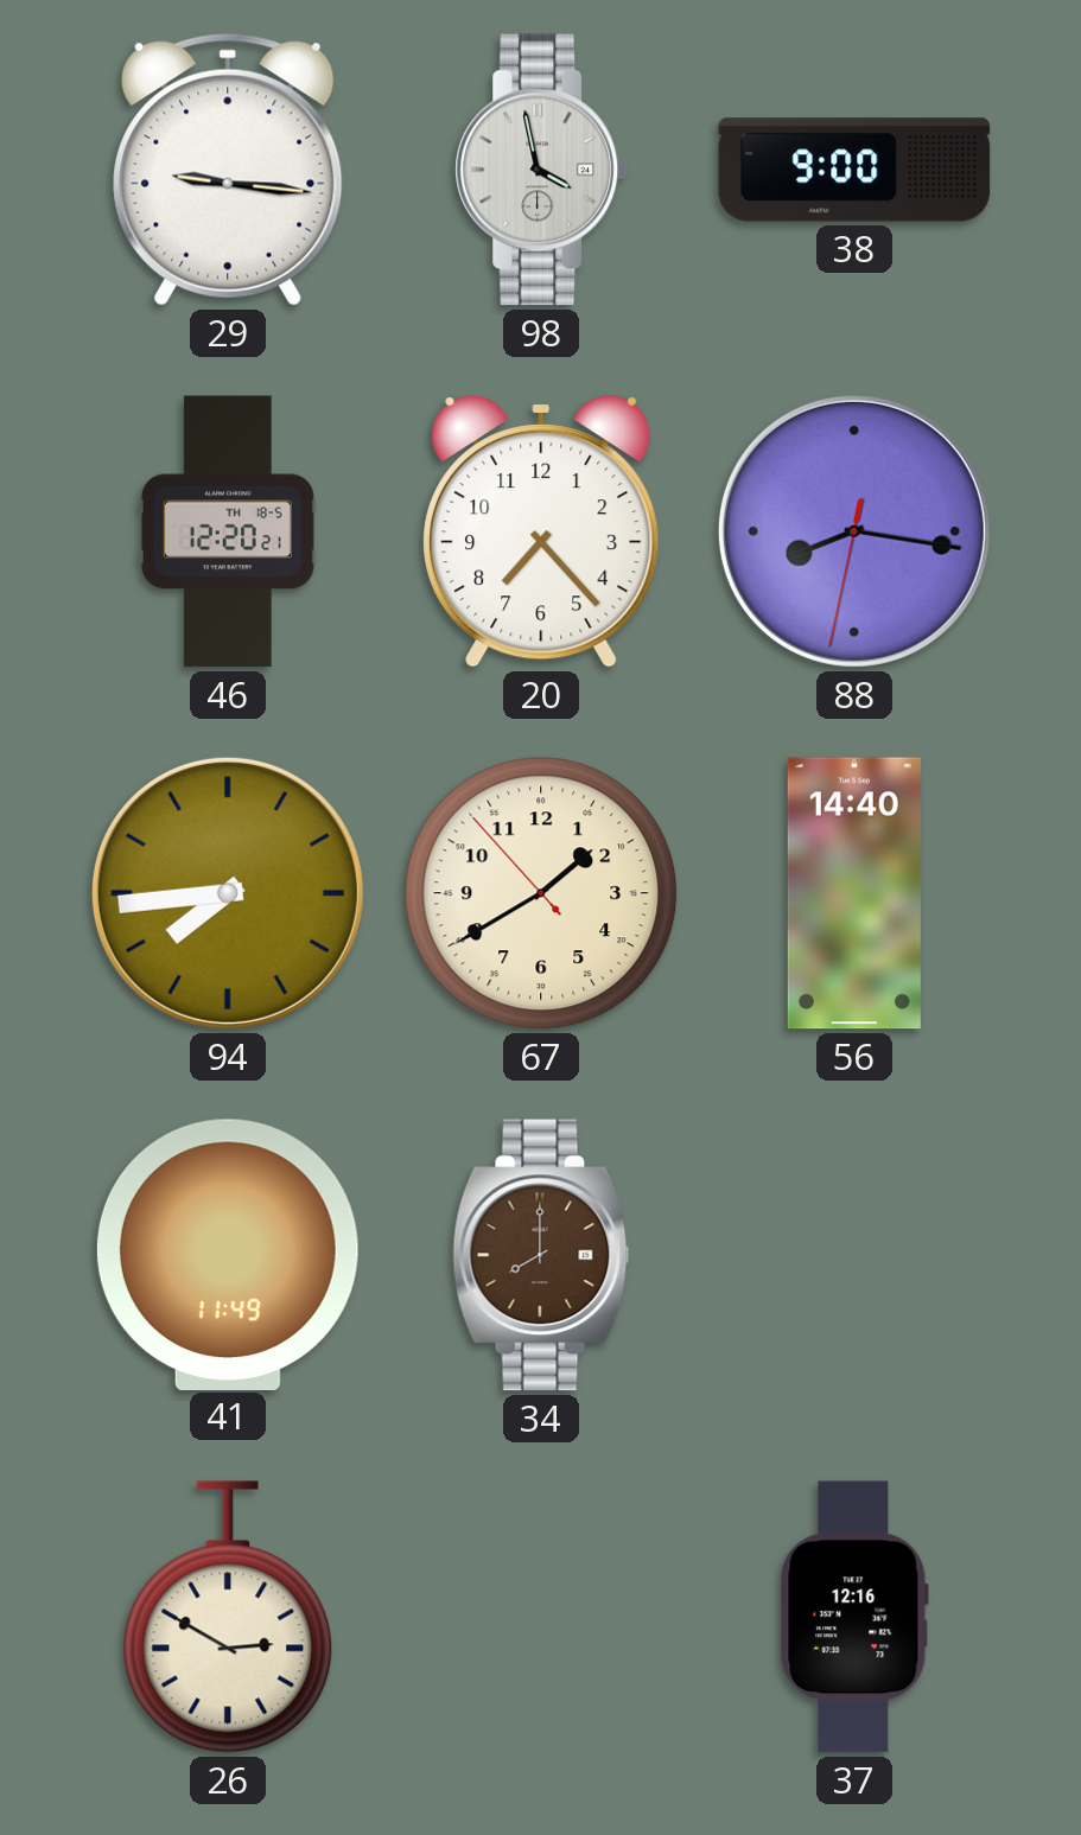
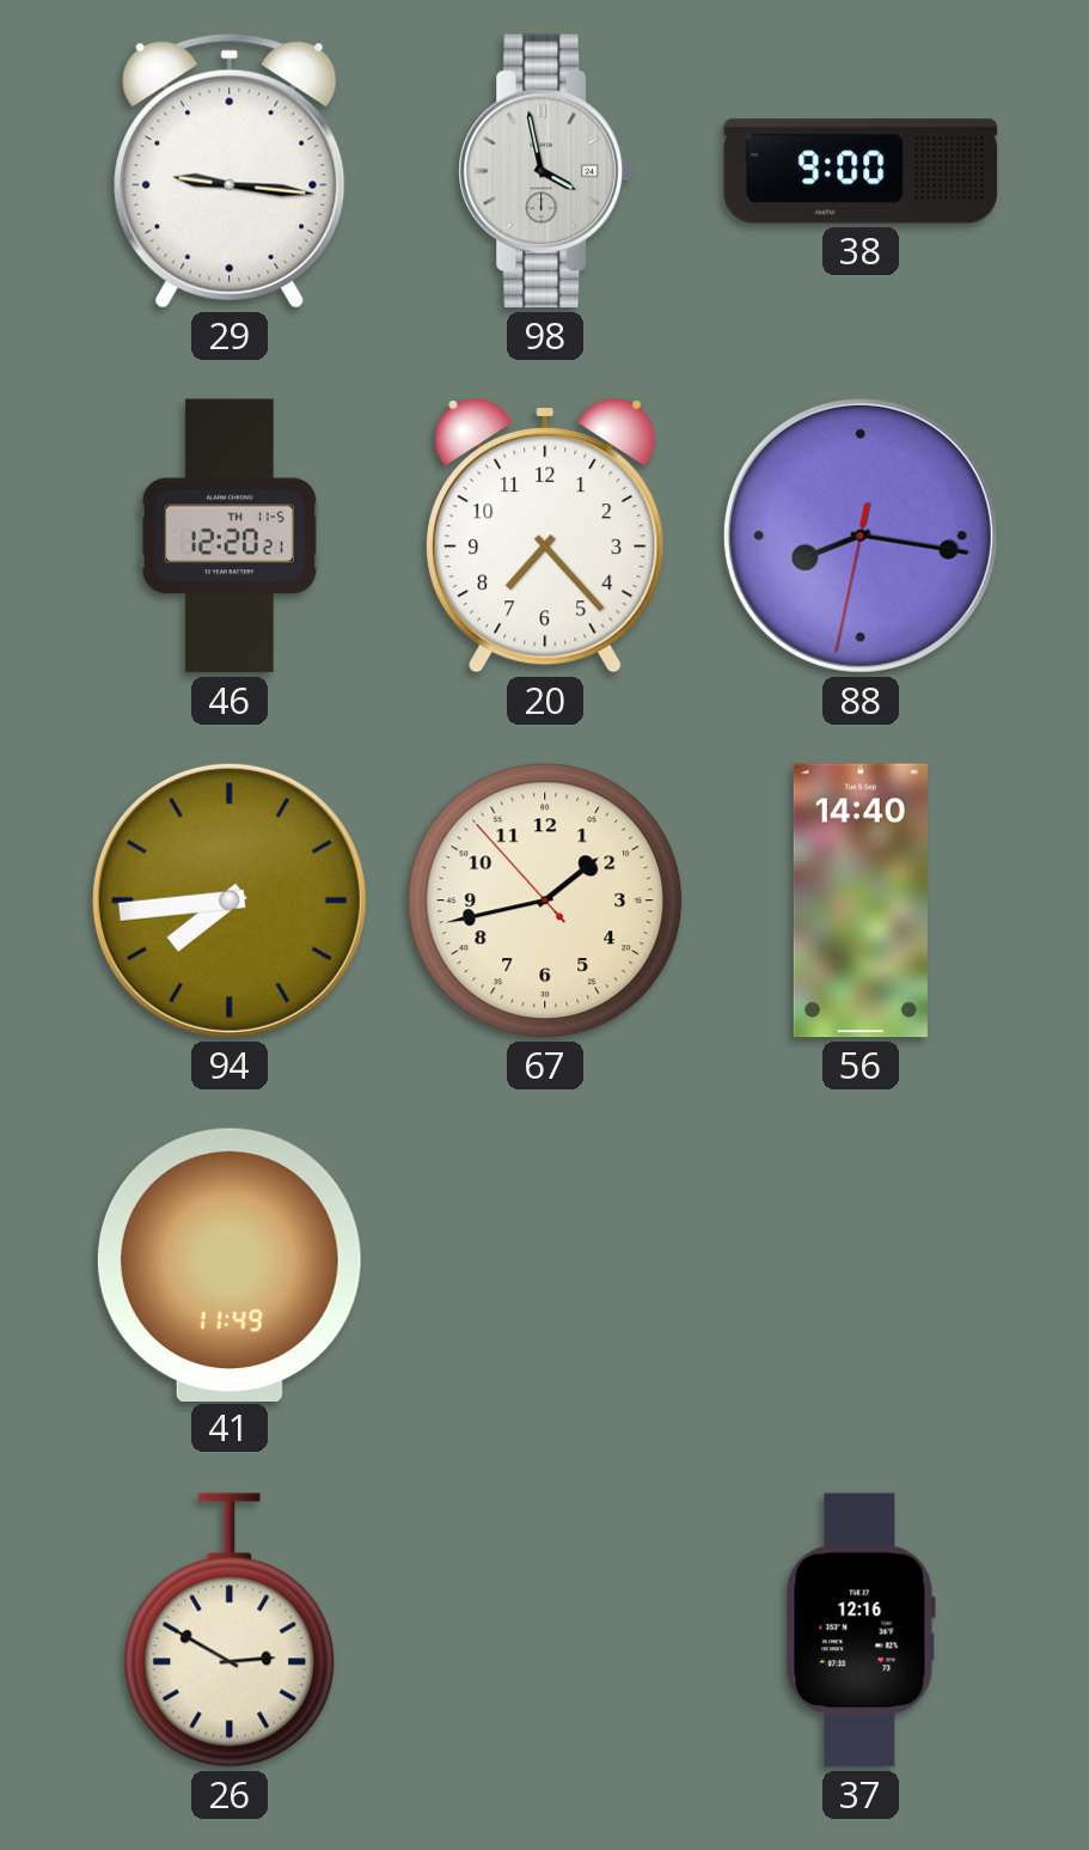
46 date: TH 18-5 -> TH 11-5 (230, 536)
67: 1:39 -> 1:42 (545, 900)
34: 8:00 -> none (541, 1255)
